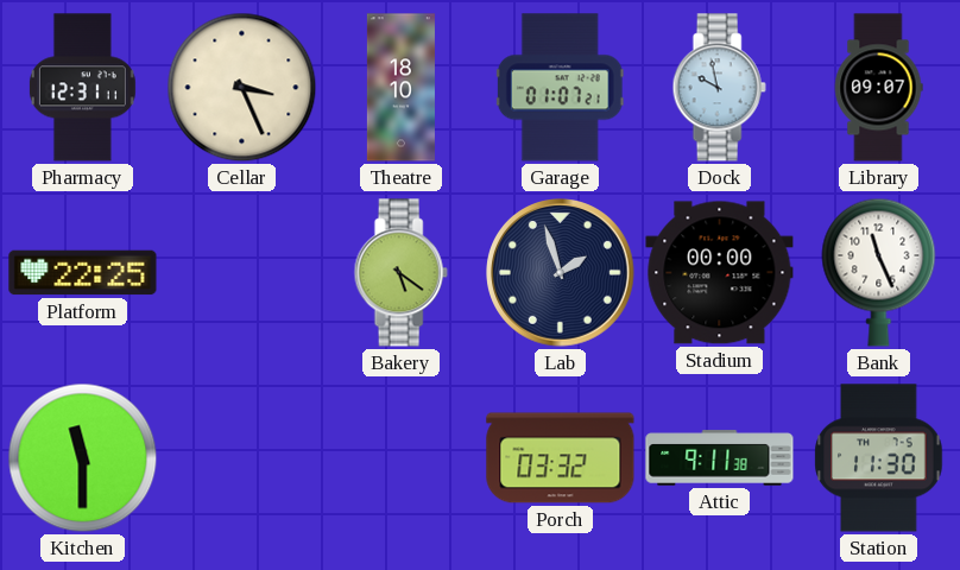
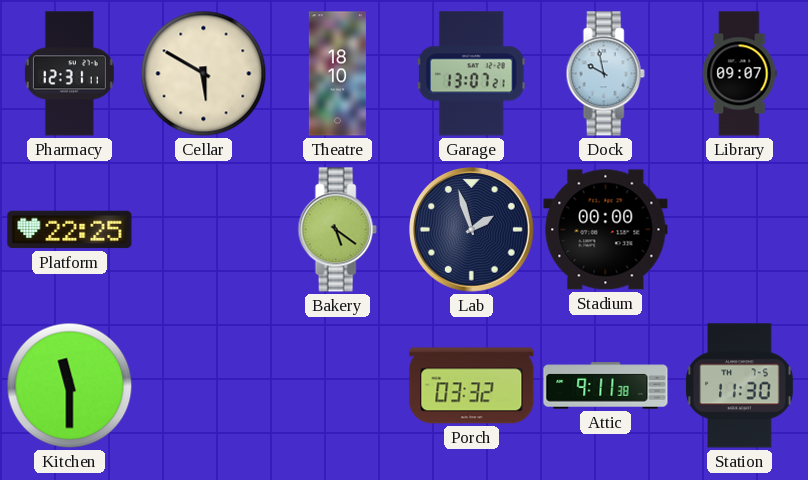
Cellar: 3:26 -> 5:50 (204, 74)
Garage: 01:07 -> 13:07 (471, 74)
Bank: 11:26 -> none (879, 272)
